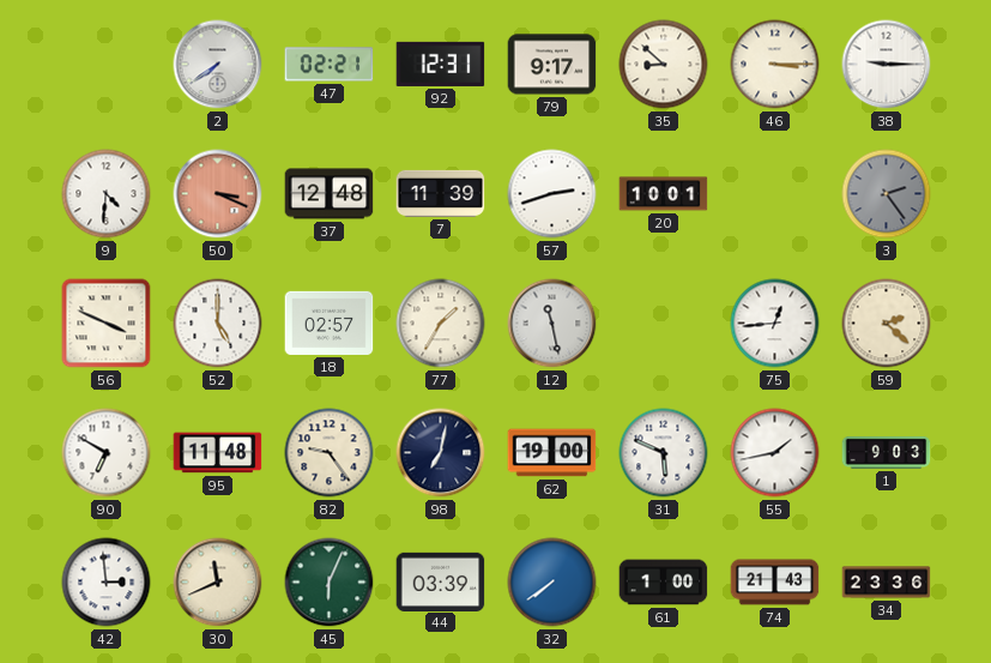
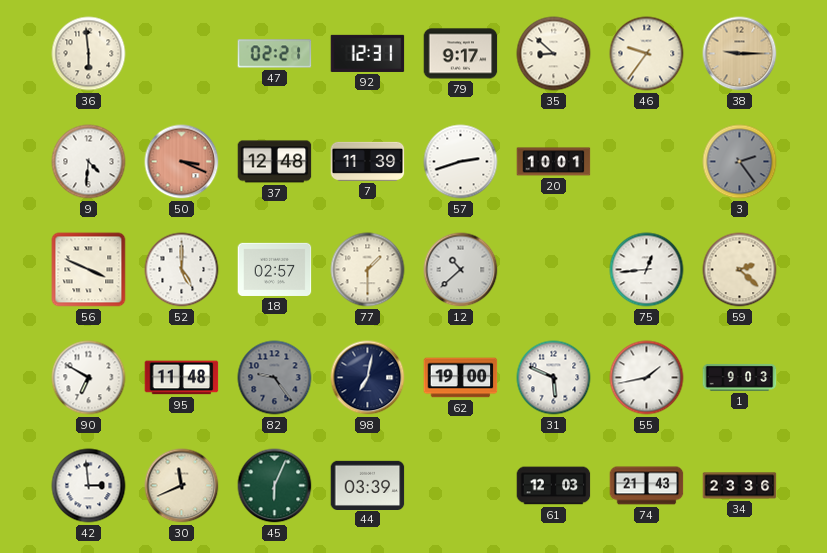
36: none -> 5:59 (89, 54)
2: 7:39 -> none (218, 65)
46: 3:15 -> 9:36 (647, 54)
38 dial: white -> champagne (740, 54)
77: 1:35 -> 1:30 (368, 270)
12: 11:28 -> 10:38 (461, 270)
82 dial: cream -> grey (275, 378)
32: 7:39 -> none (552, 583)
61: 1:00 -> 12:03 (554, 486)
